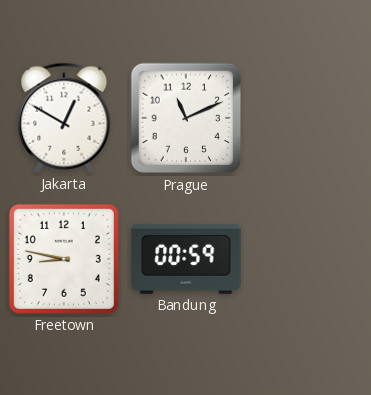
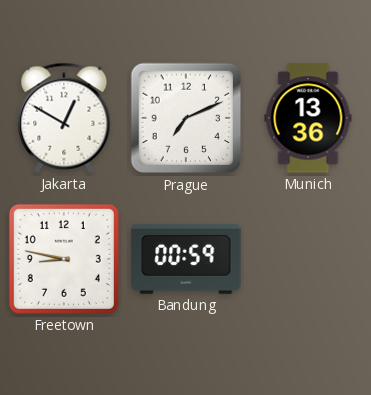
Prague: 11:11 -> 7:11 (186, 118)
Munich: none -> 13:36 (308, 118)
